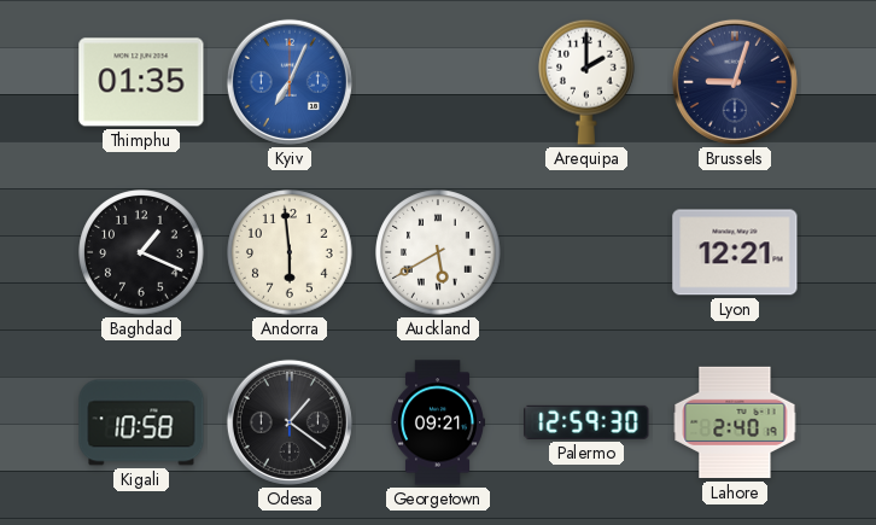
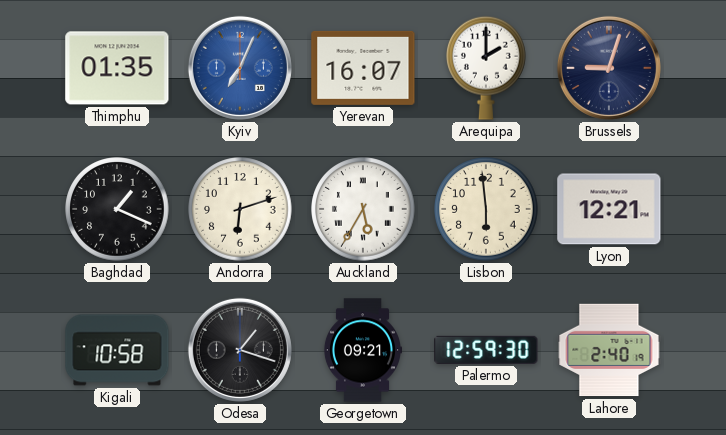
Yerevan: none -> 16:07 (363, 68)
Andorra: 5:59 -> 6:12 (240, 209)
Auckland: 5:40 -> 5:35 (363, 209)
Lisbon: none -> 5:59 (486, 209)
Odesa: 1:21 -> 1:18 (240, 350)
